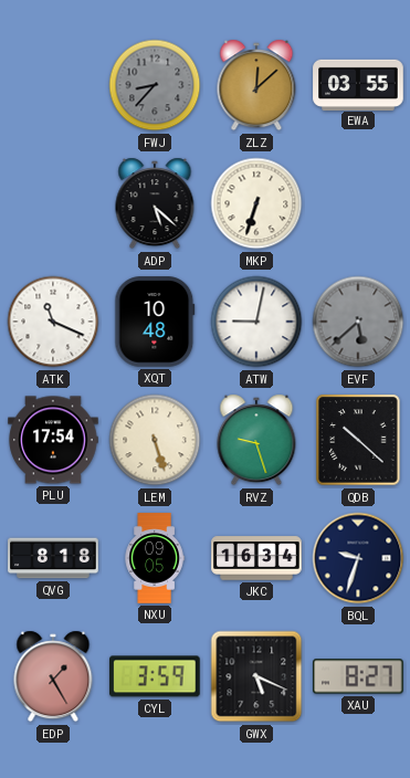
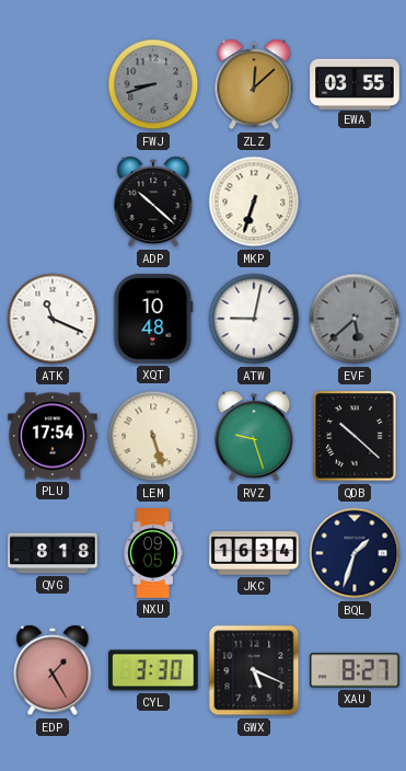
FWJ: 8:37 -> 8:42 (153, 84)
ADP: 5:22 -> 10:22 (153, 202)
BQL: 9:33 -> 1:33 (355, 553)
CYL: 3:59 -> 3:30 (153, 670)
